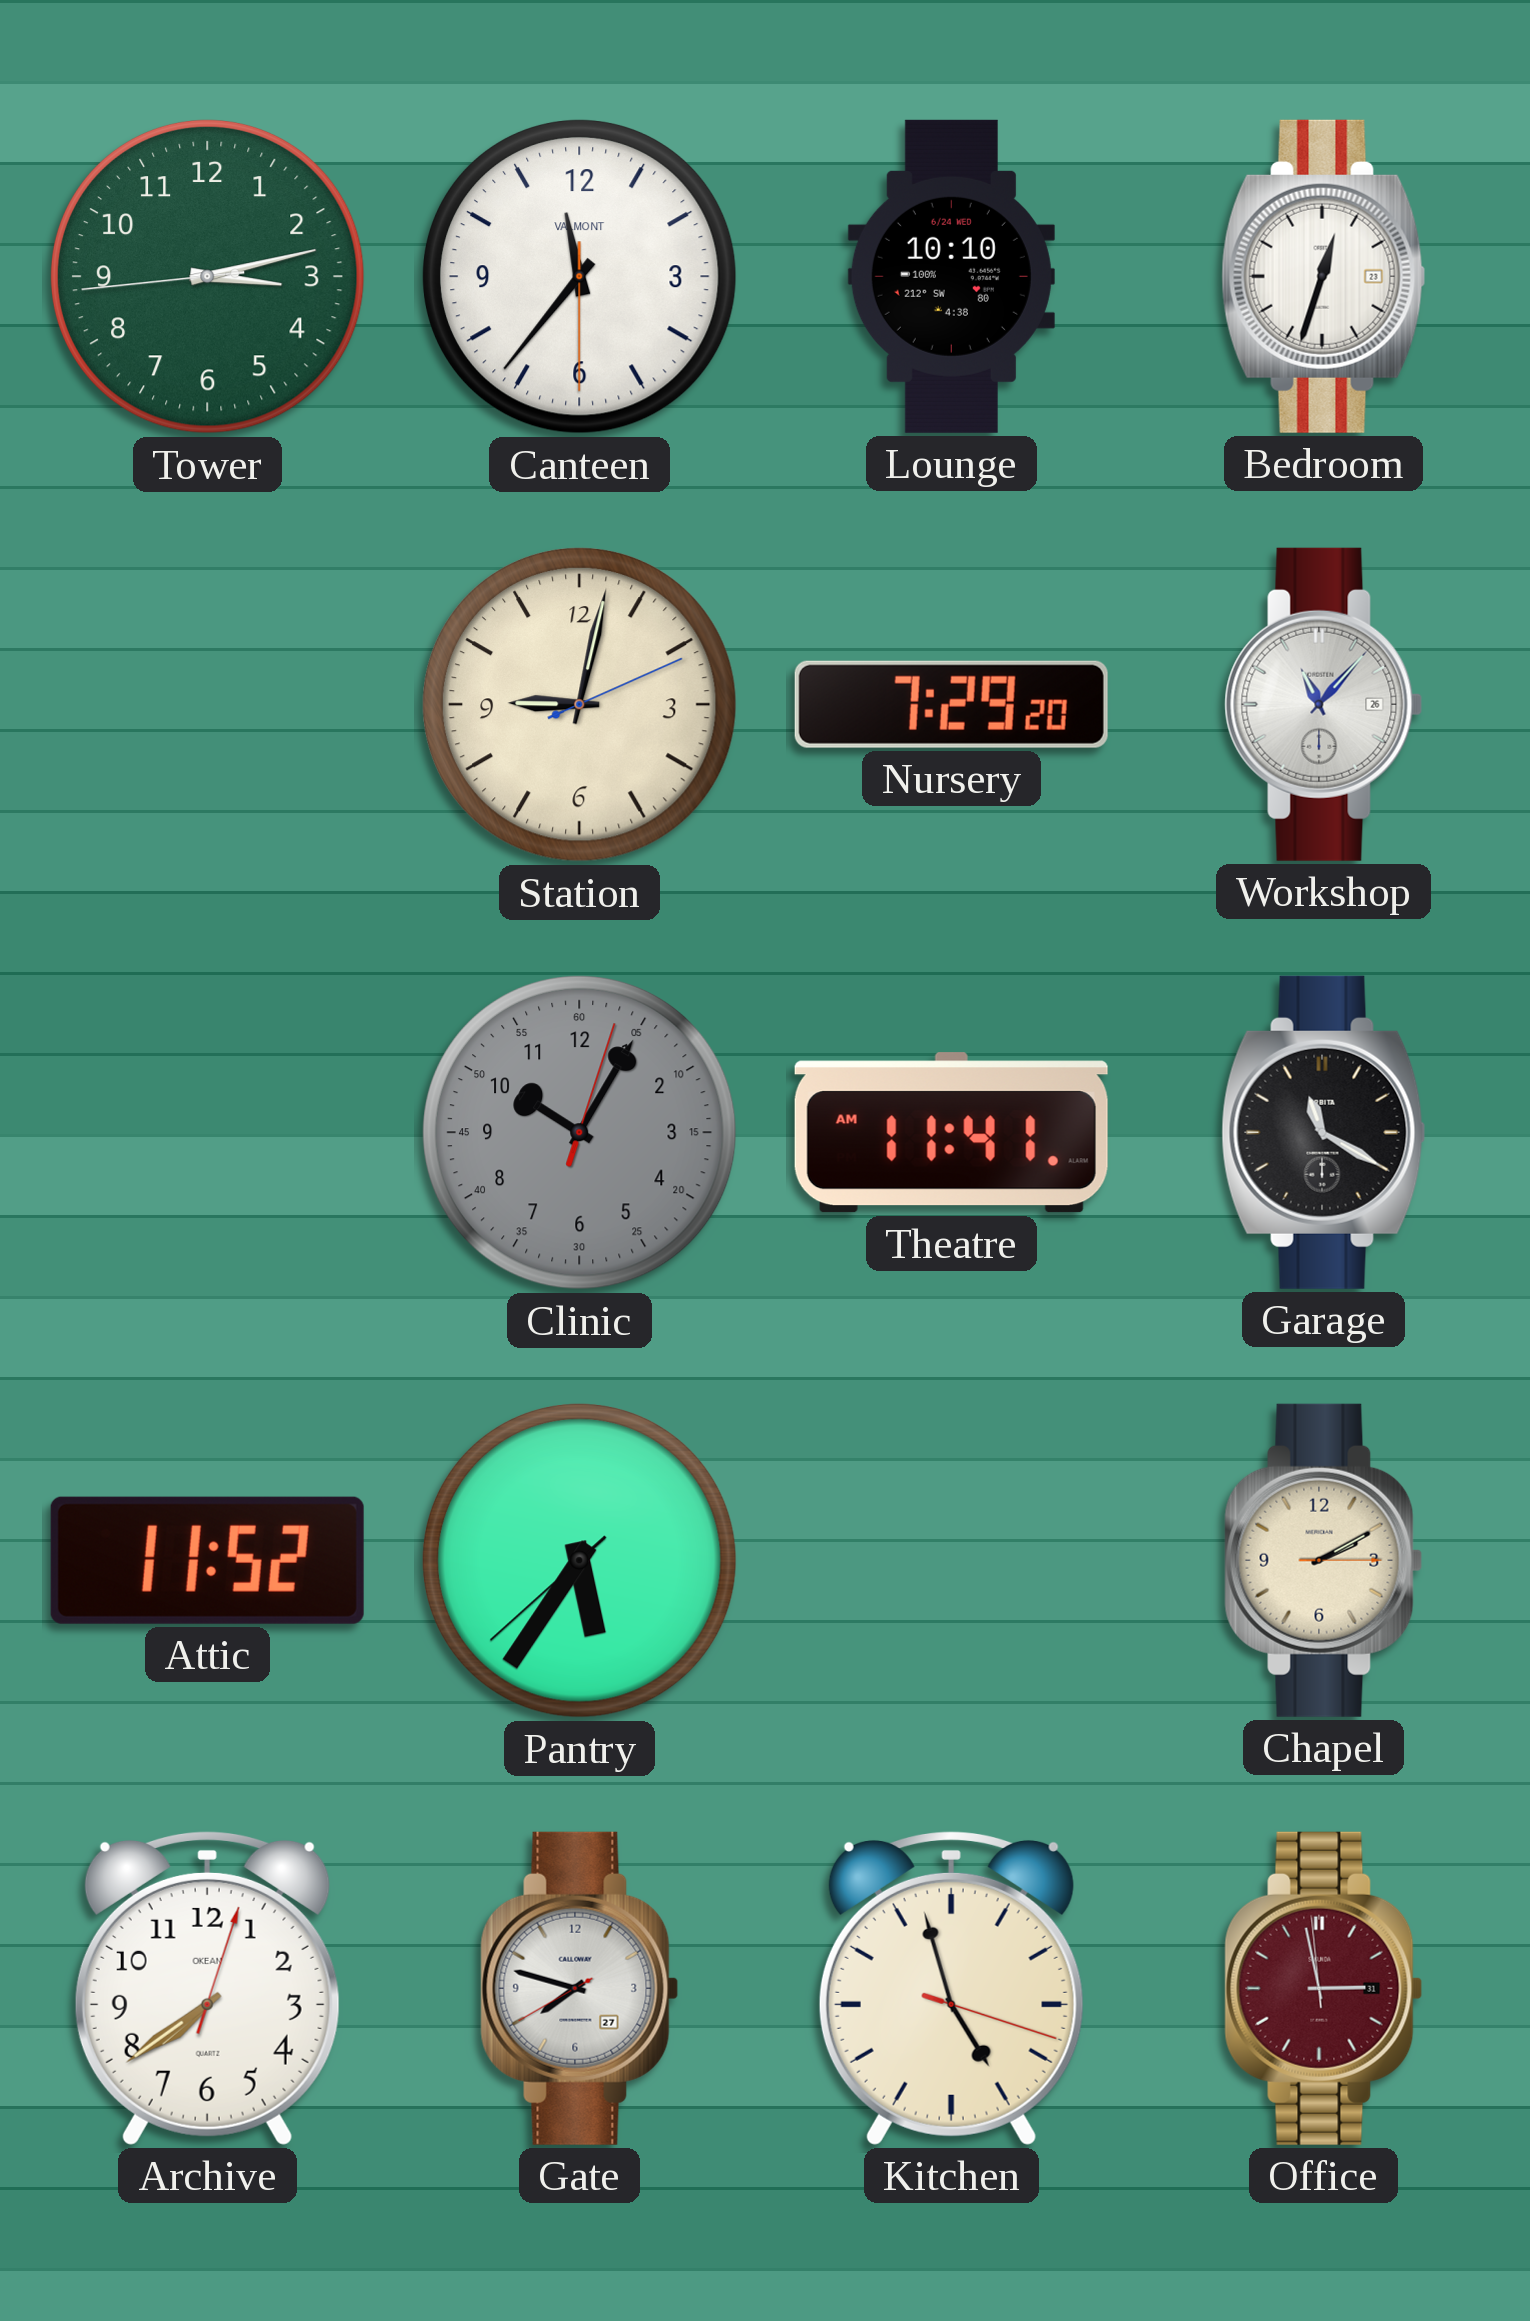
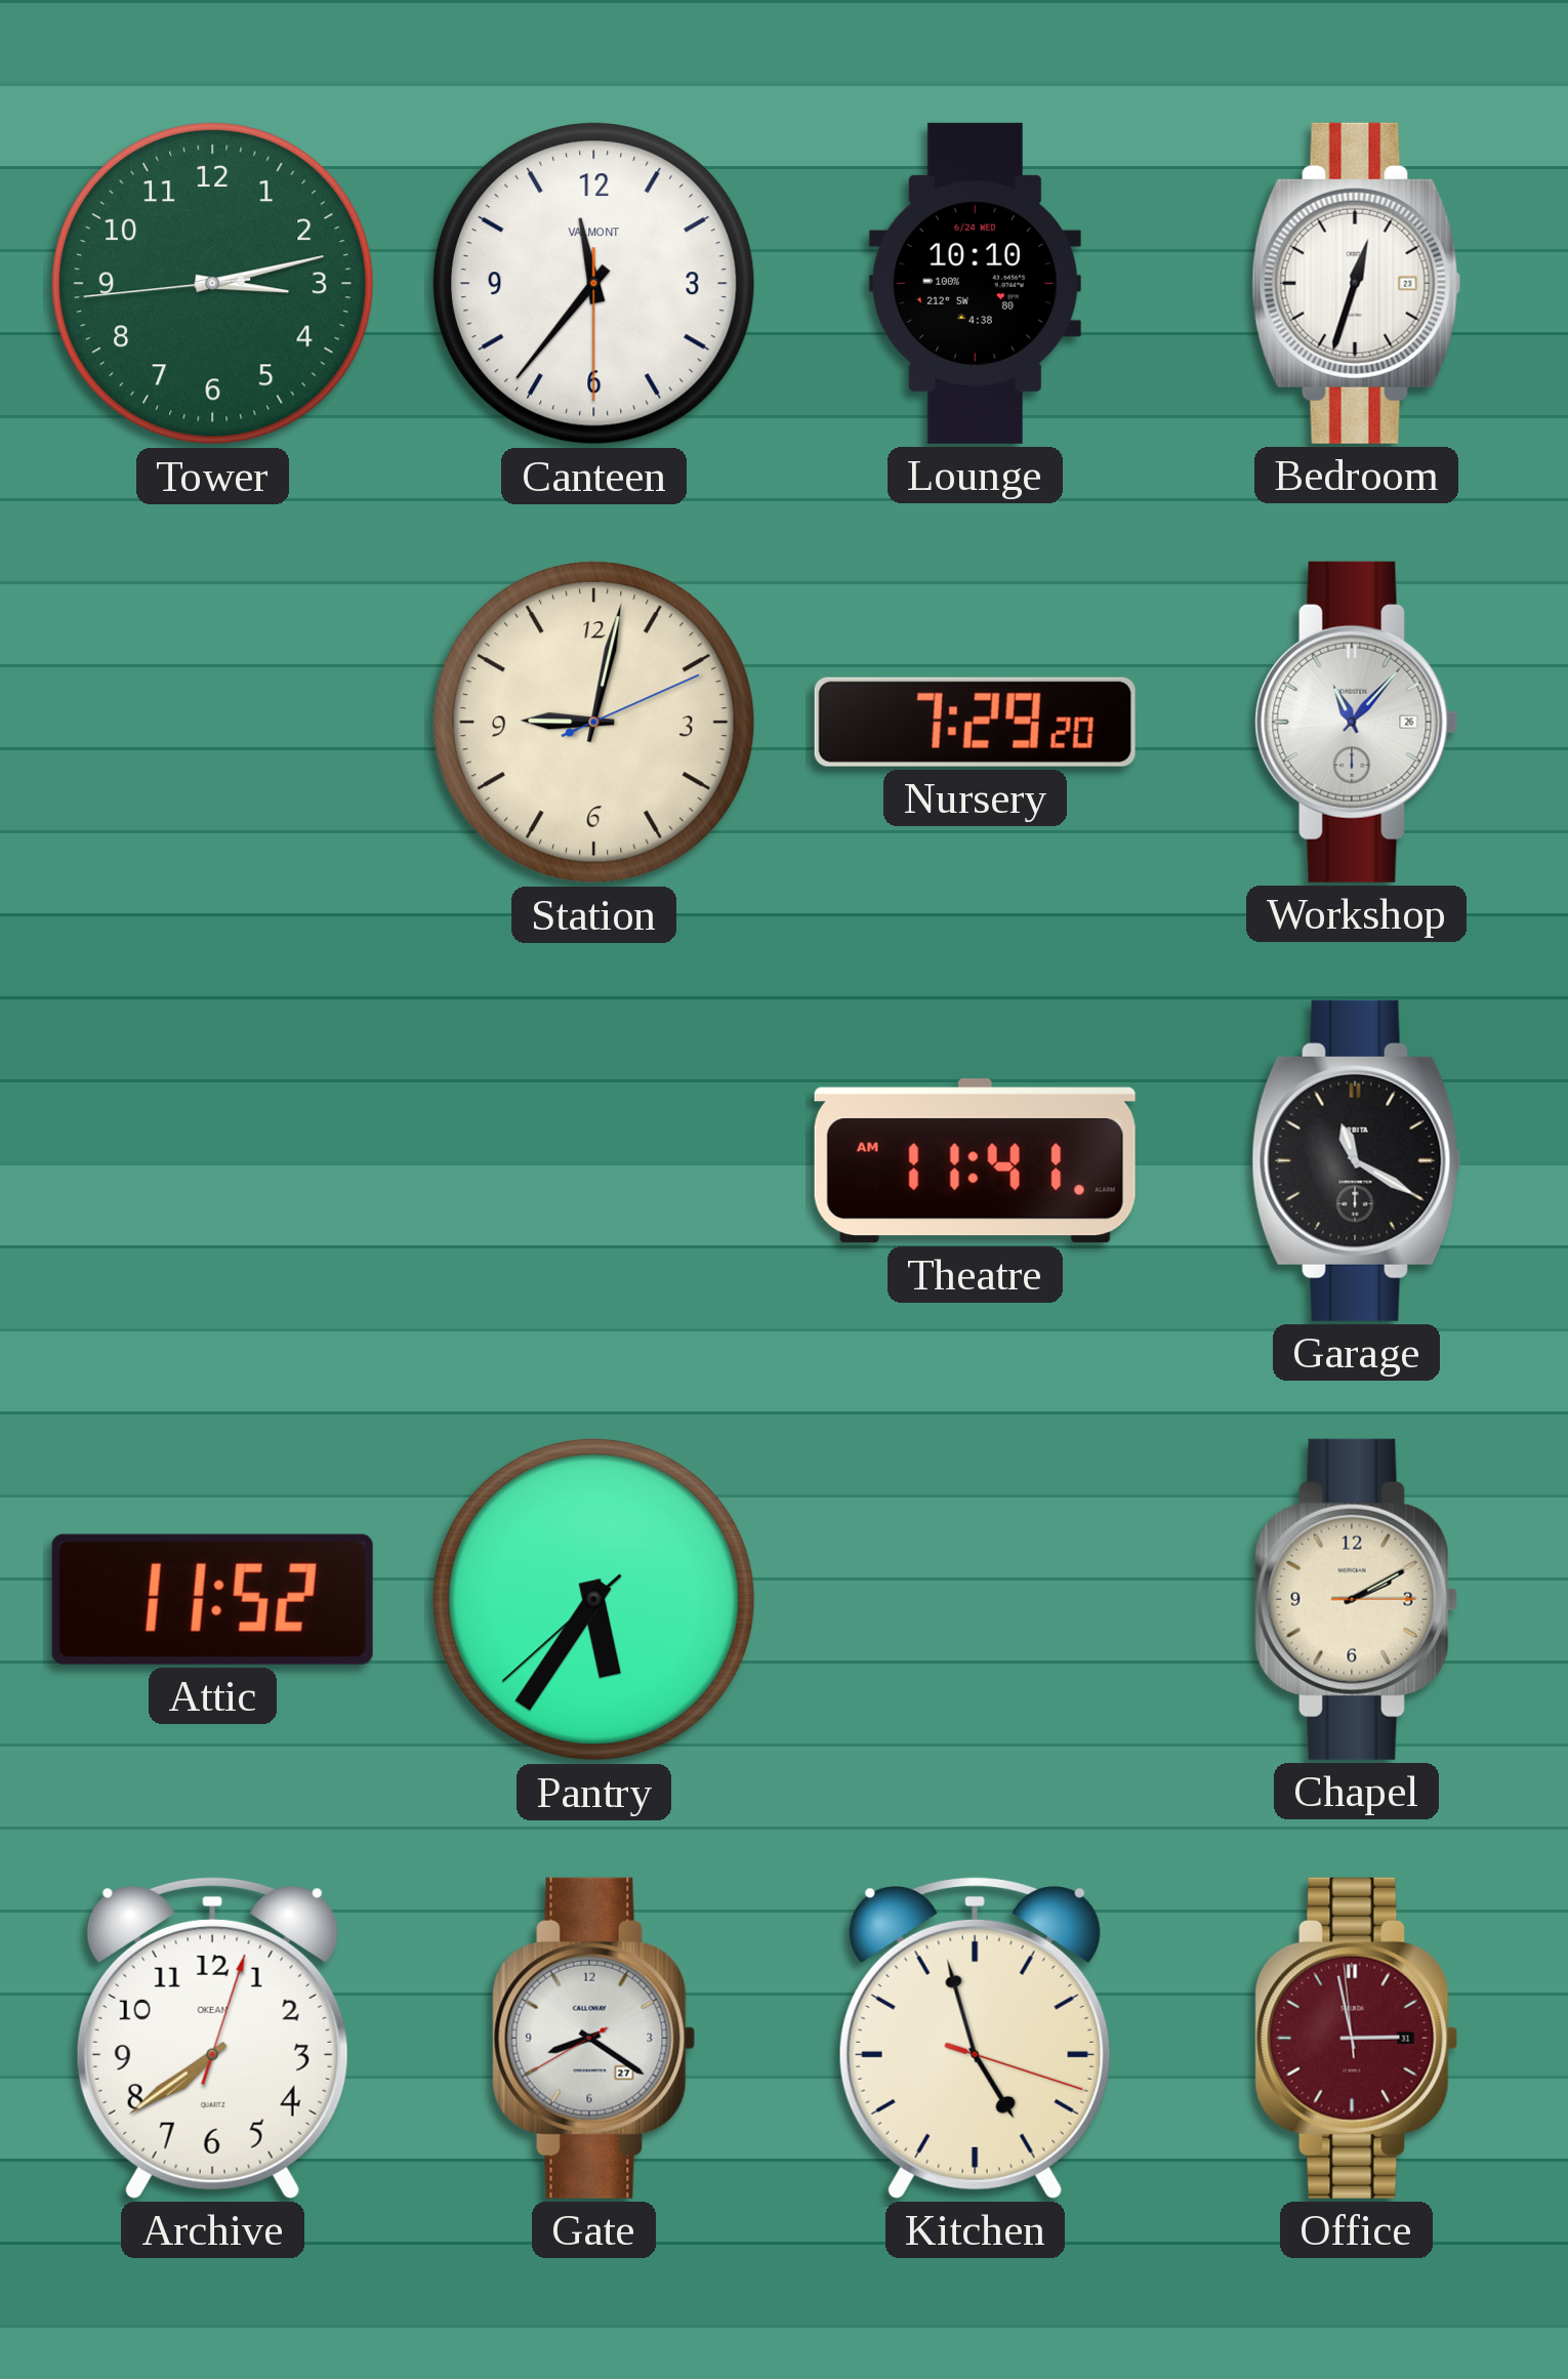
Clinic: 10:05 -> none (579, 1132)
Gate: 7:47 -> 8:20 (594, 2038)
